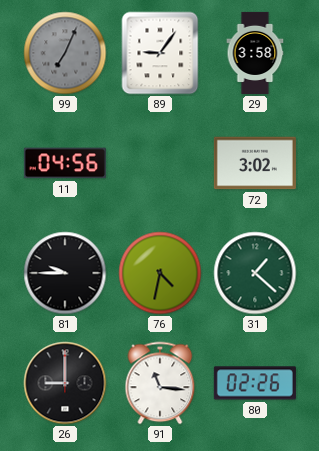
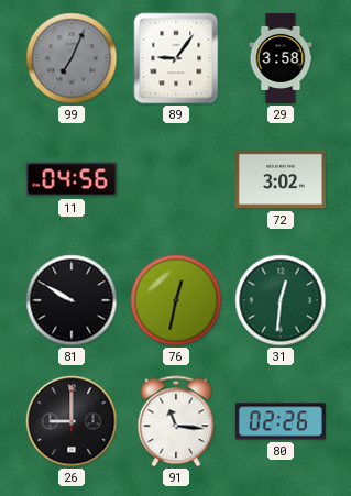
81: 9:45 -> 9:50 (72, 300)
76: 4:32 -> 12:32 (176, 300)
31: 1:22 -> 12:31 (281, 300)
